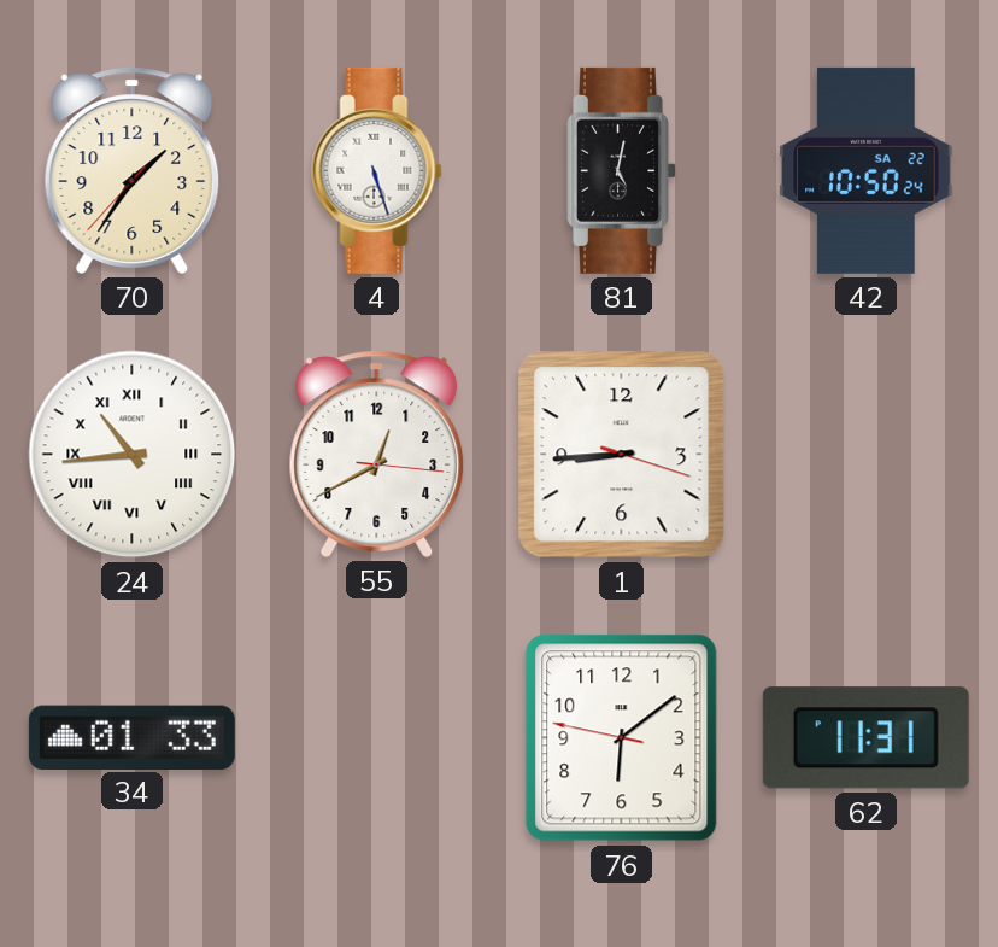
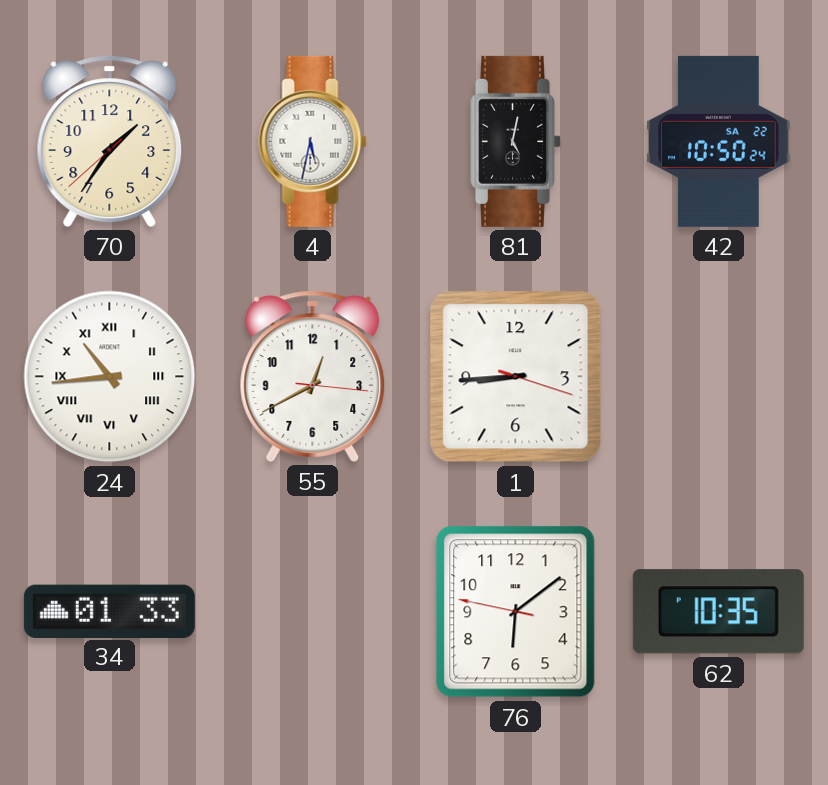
70: 1:35:37 -> 1:35:38 (110, 141)
4: 5:27 -> 5:32 (313, 141)
62: 11:31 -> 10:35 (718, 612)
